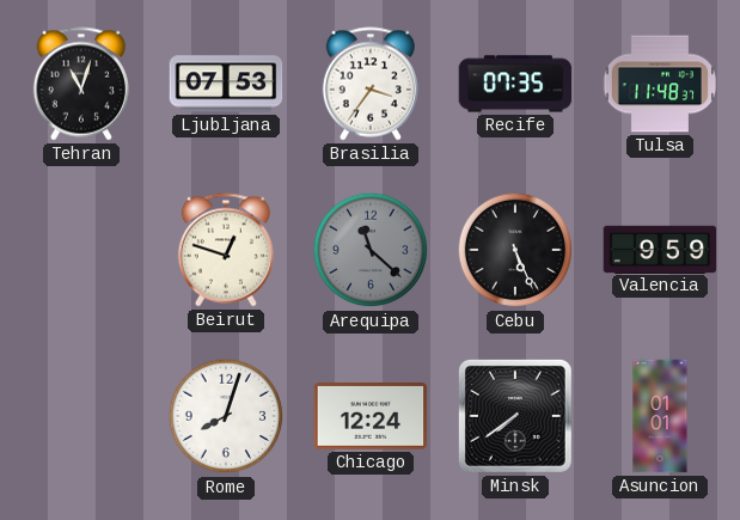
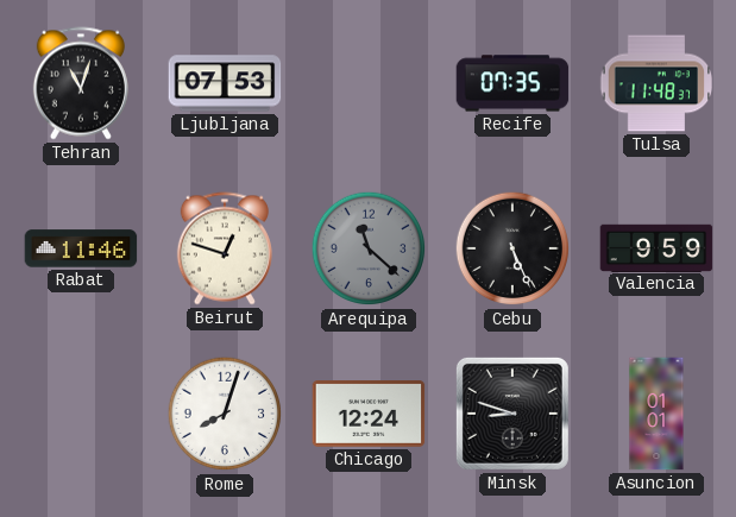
Brasilia: 3:36 -> none (371, 84)
Rabat: none -> 11:46 (81, 248)
Minsk: 7:39 -> 8:48 (512, 414)
